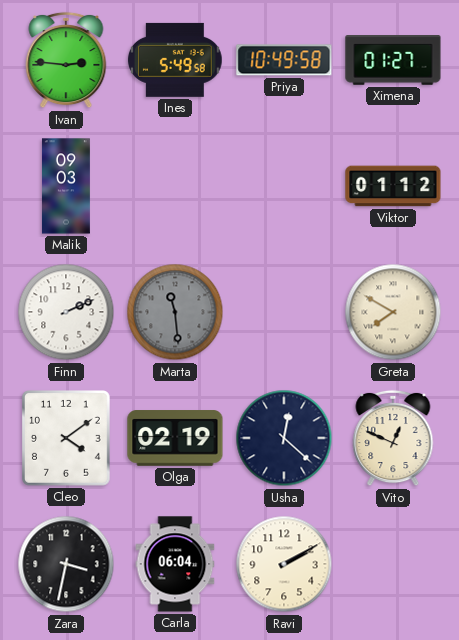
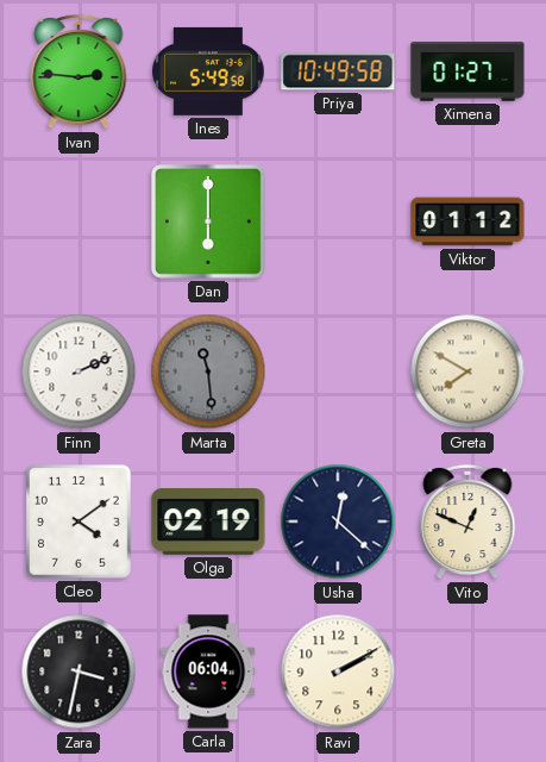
Malik: 09:03 -> none (66, 186)
Dan: none -> 6:00 (208, 221)
